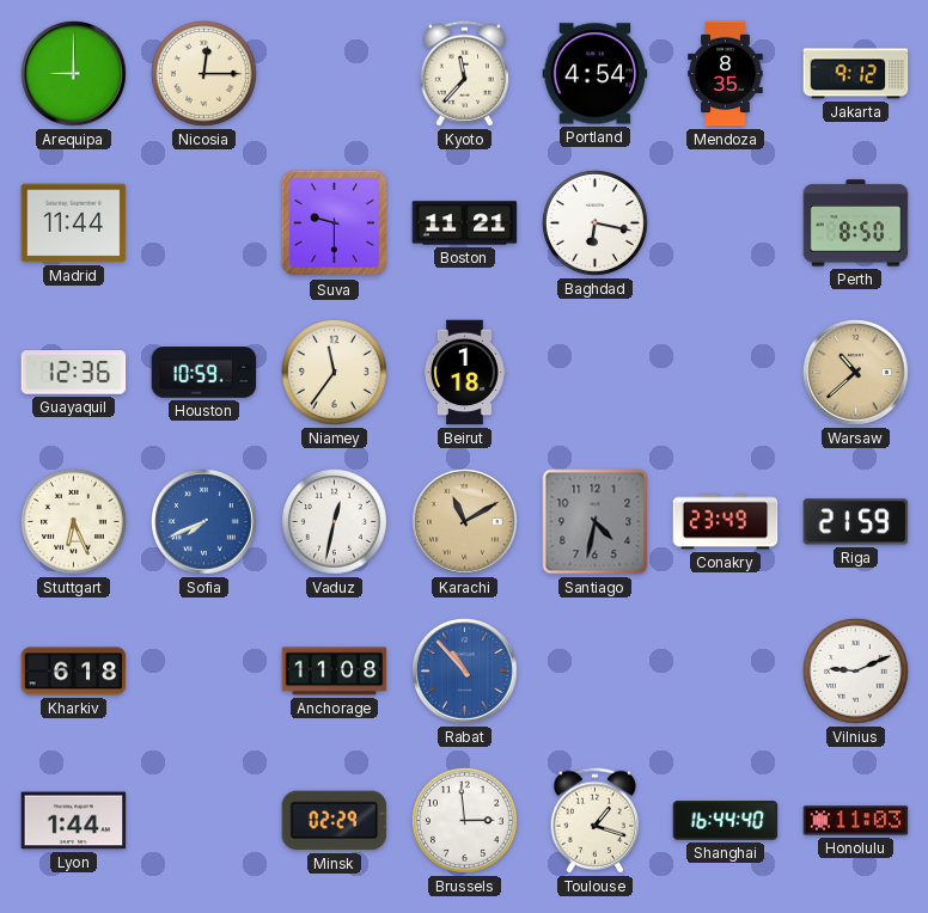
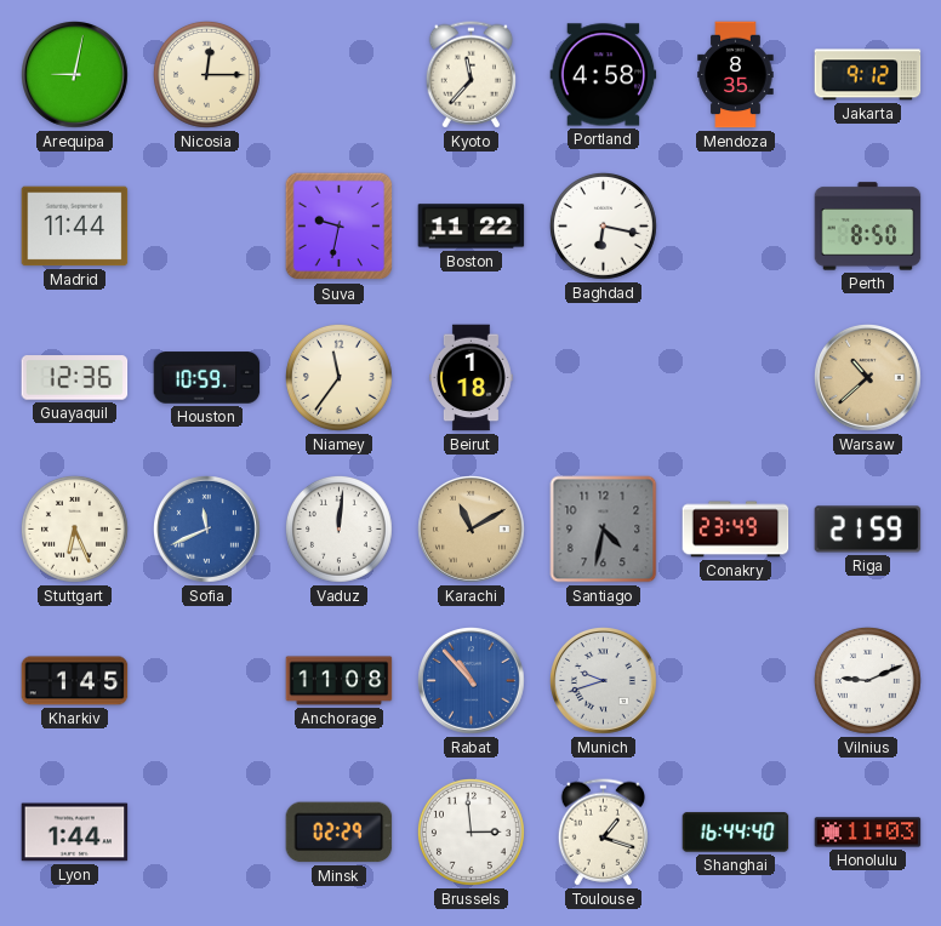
Arequipa: 9:00 -> 9:02 (75, 75)
Portland: 4:54 -> 4:58 (604, 75)
Suva: 9:30 -> 9:32 (340, 227)
Boston: 11:21 -> 11:22 (472, 227)
Sofia: 7:41 -> 11:41 (207, 530)
Vaduz: 12:32 -> 12:01 (338, 528)
Kharkiv: 6:18 -> 1:45 (75, 681)
Munich: none -> 9:42 (604, 681)
